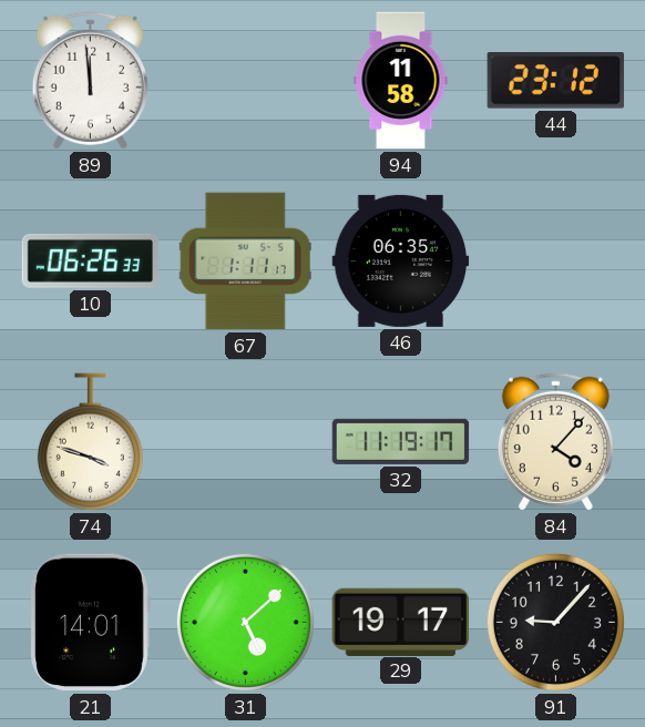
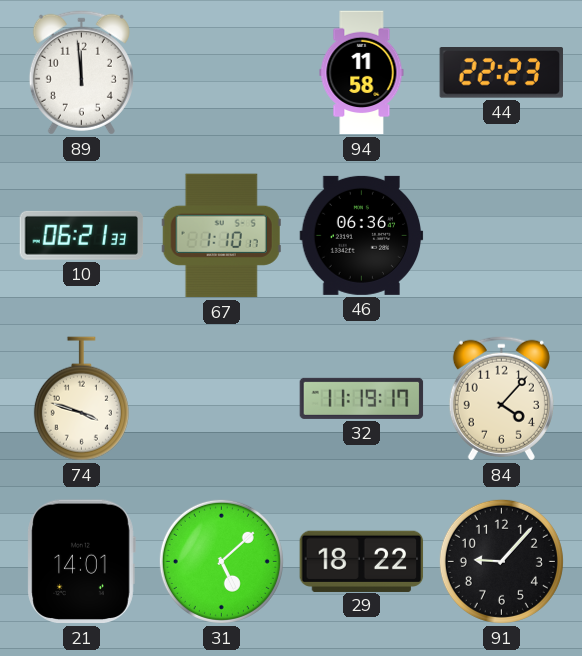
44: 23:12 -> 22:23 (501, 73)
10: 06:26 -> 06:21 (82, 235)
67: 1:11 -> 1:10 (221, 236)
46: 06:35 -> 06:36 (362, 235)
29: 19:17 -> 18:22 (362, 561)
